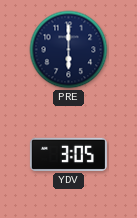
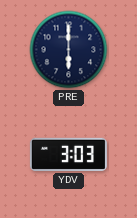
YDV: 3:05 -> 3:03 (68, 154)
